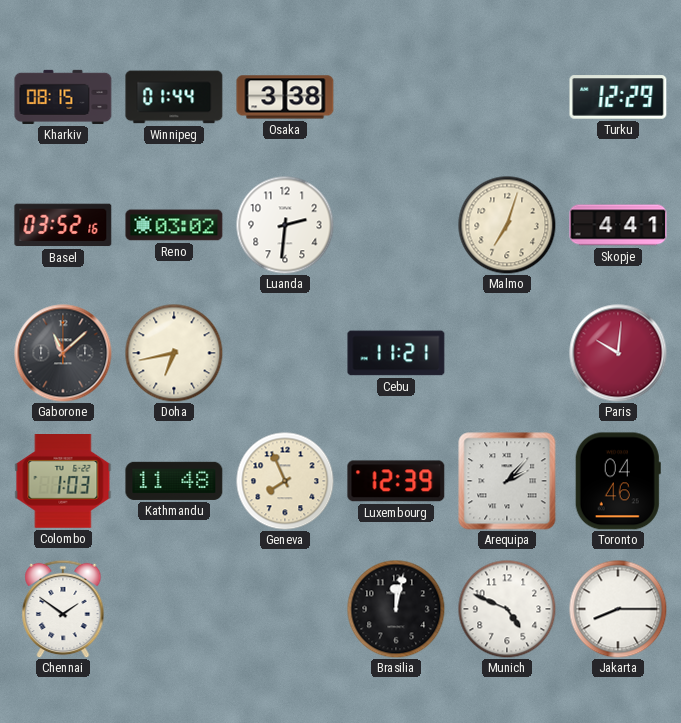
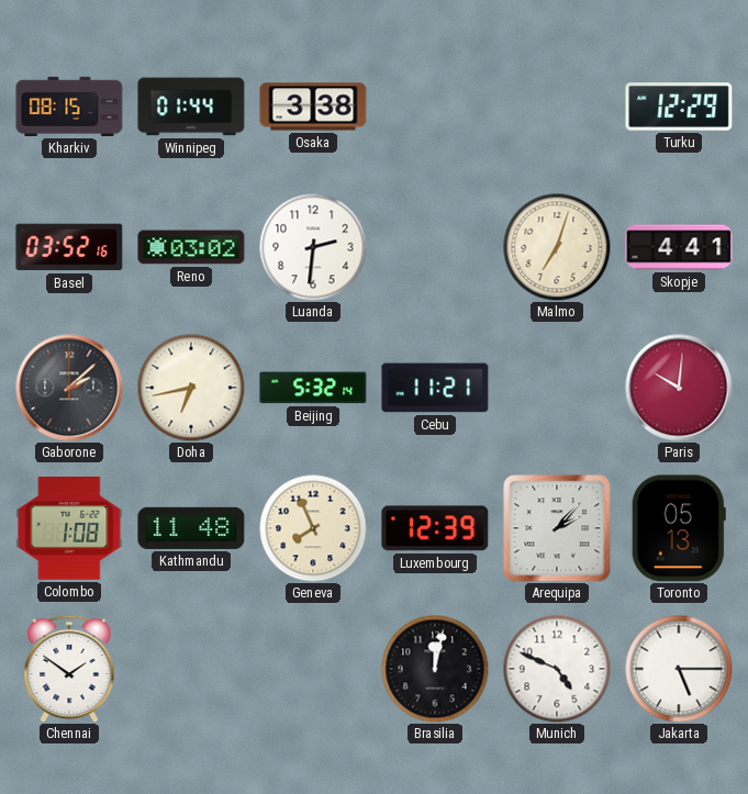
Gaborone: 11:08 -> 2:08 (69, 388)
Beijing: none -> 5:32 (313, 388)
Colombo: 1:03 -> 1:08 (69, 529)
Toronto: 04:46 -> 05:13 (679, 528)
Jakarta: 8:15 -> 5:15 (679, 669)
